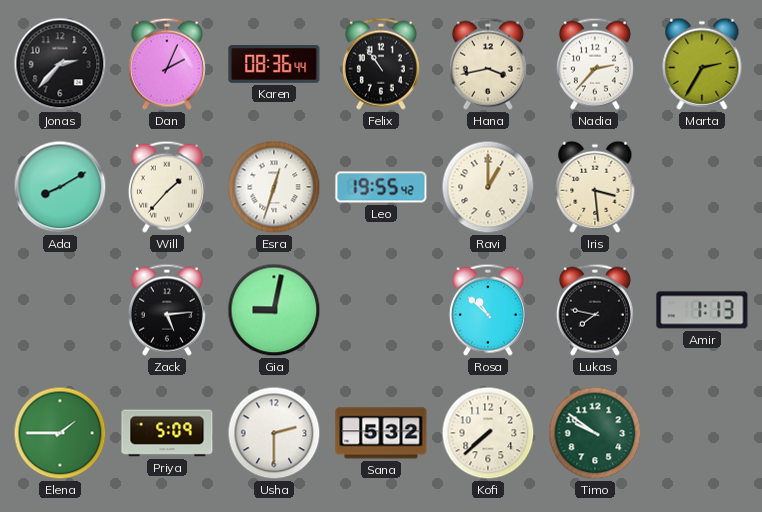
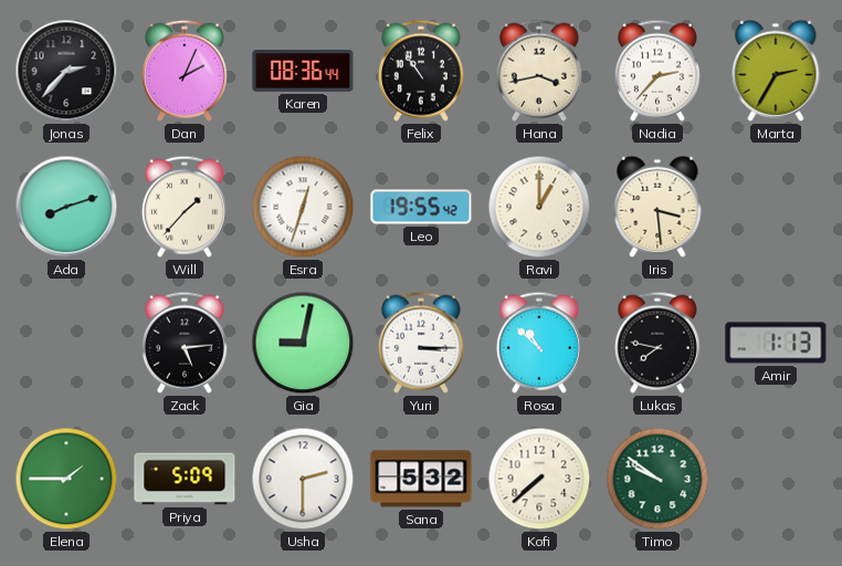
Ada: 8:10 -> 8:12 (66, 207)
Yuri: none -> 3:15 (421, 343)
